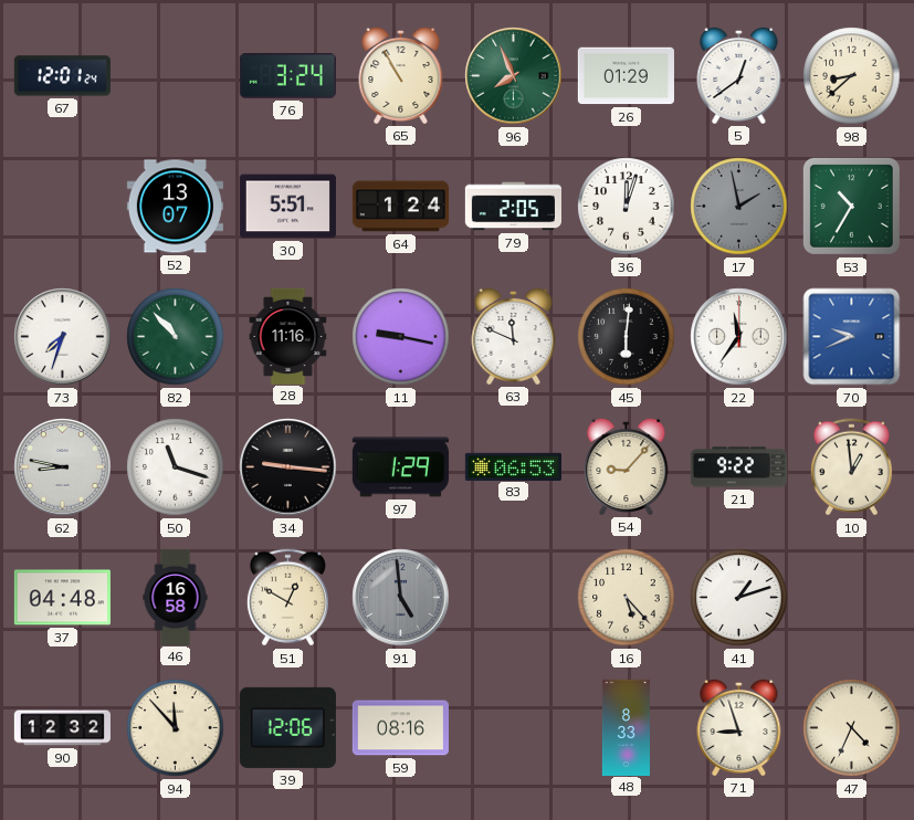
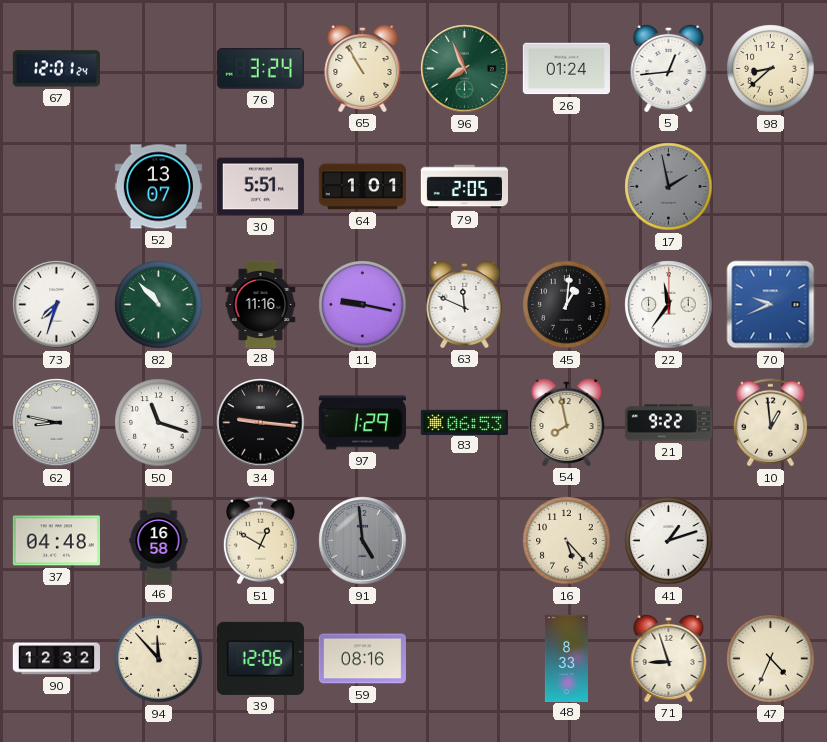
26: 01:29 -> 01:24 (566, 69)
5: 12:39 -> 12:44 (669, 68)
64: 1:24 -> 1:01 (362, 187)
36: 12:03 -> none (627, 207)
53: 10:35 -> none (851, 206)
45: 6:01 -> 1:01 (567, 305)
54: 9:07 -> 7:58 (567, 422)
